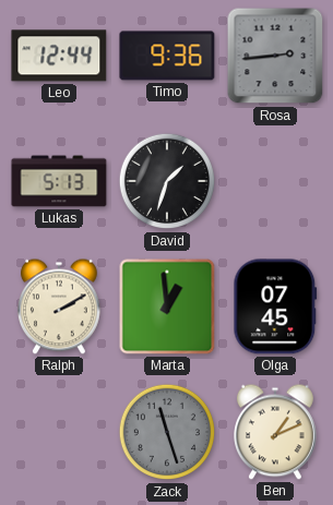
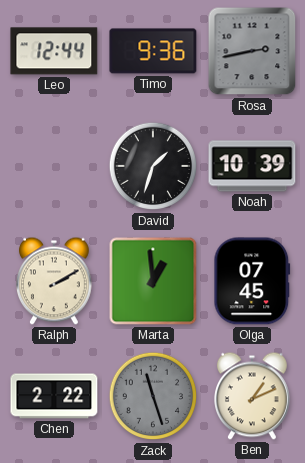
Rosa: 2:44 -> 2:43 (252, 51)
Lukas: 5:13 -> none (59, 181)
Noah: none -> 10:39 (252, 166)
Chen: none -> 2:22 (54, 396)
